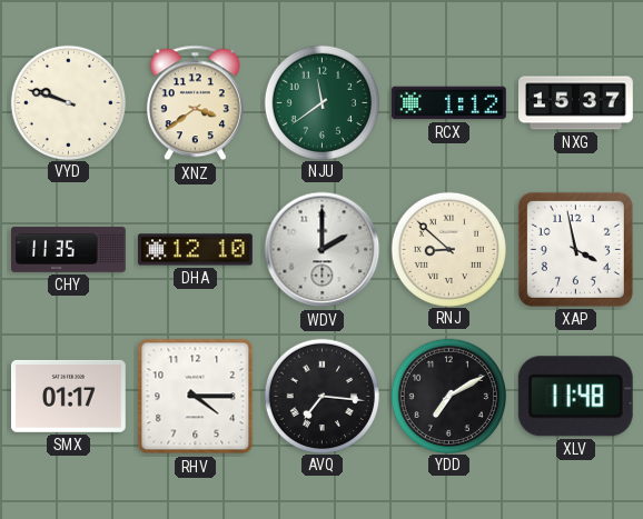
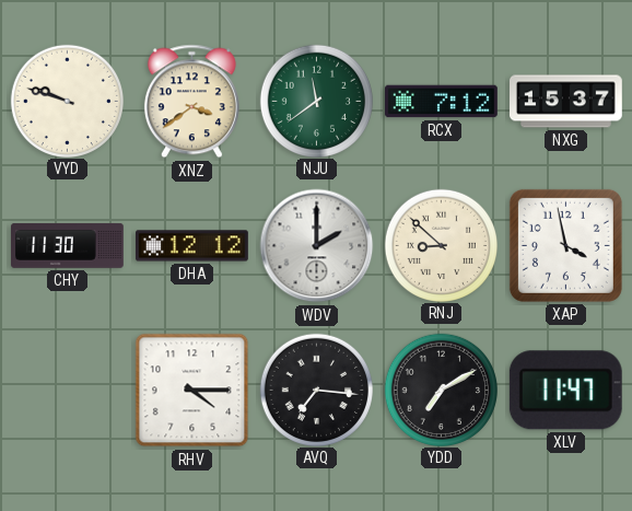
RCX: 1:12 -> 7:12 (442, 102)
CHY: 11:35 -> 11:30 (68, 245)
DHA: 12:10 -> 12:12 (192, 246)
SMX: 01:17 -> none (68, 396)
XLV: 11:48 -> 11:47 (565, 391)
